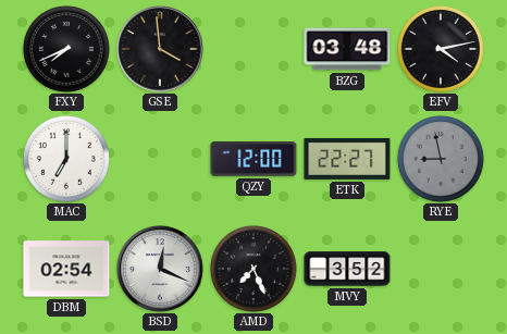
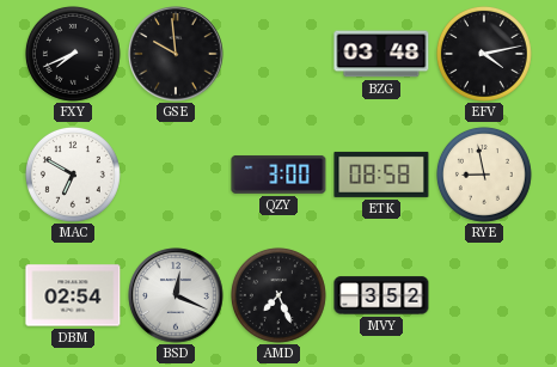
GSE: 3:59 -> 9:59 (176, 54)
MAC: 7:00 -> 6:50 (73, 175)
QZY: 12:00 -> 3:00 (278, 175)
ETK: 22:27 -> 08:58 (381, 175)
RYE dial: grey -> cream (484, 175)
